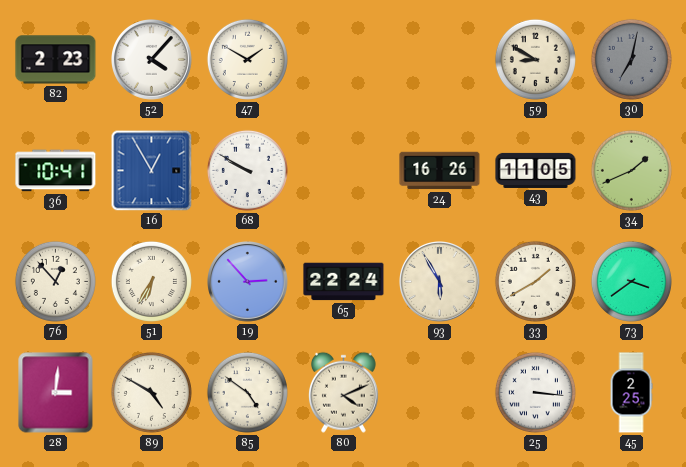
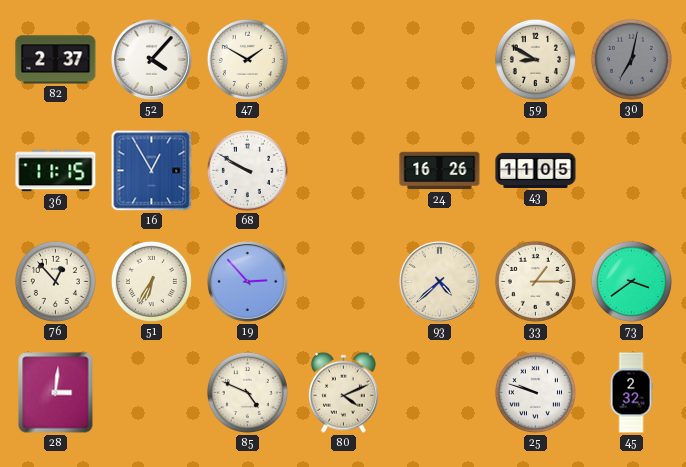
82: 2:23 -> 2:37 (56, 60)
36: 10:41 -> 11:15 (56, 171)
34: 1:41 -> none (631, 170)
65: 22:24 -> none (344, 282)
93: 5:55 -> 4:38 (440, 282)
33: 1:40 -> 1:15 (535, 281)
89: 4:50 -> none (151, 392)
85: 4:51 -> 4:49 (247, 392)
25: 3:16 -> 9:48 (535, 392)
45: 2:25 -> 2:32 (631, 393)
